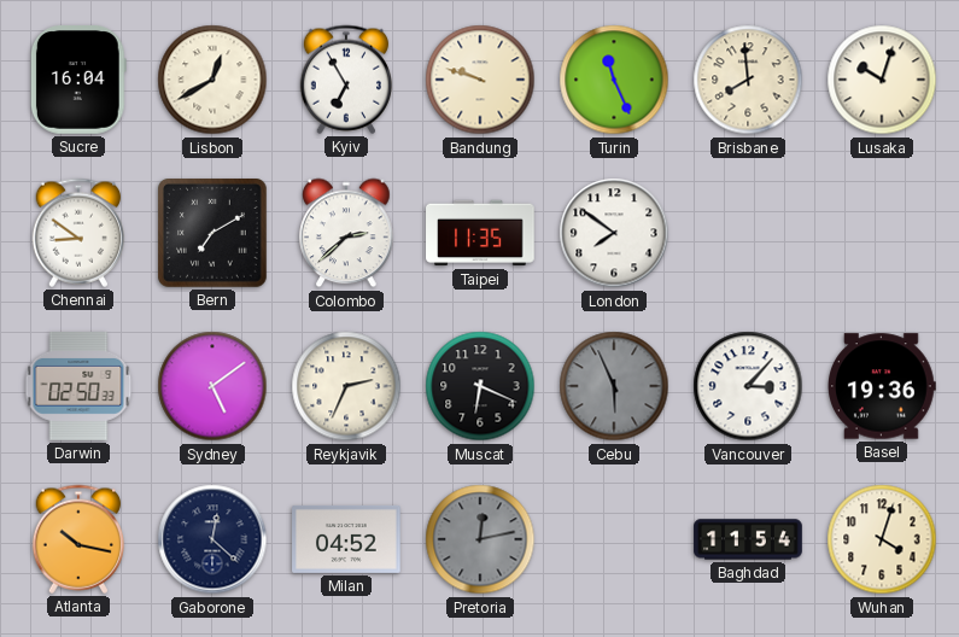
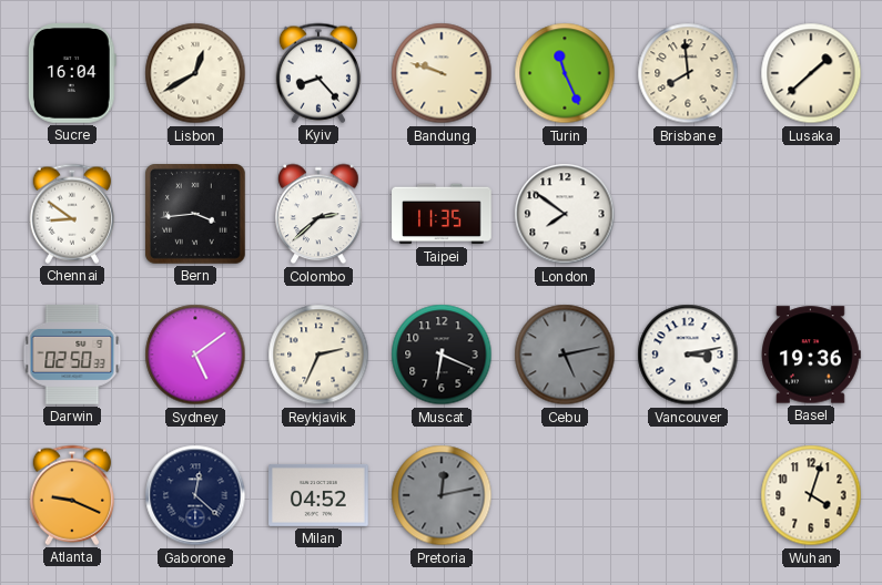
Kyiv: 6:55 -> 8:23 (317, 73)
Lusaka: 10:03 -> 1:38 (811, 73)
Bern: 7:10 -> 3:44 (196, 215)
Cebu: 5:56 -> 5:13 (565, 355)
Vancouver: 3:07 -> 3:13 (688, 355)
Atlanta: 10:17 -> 9:19 (71, 495)
Baghdad: 11:54 -> none (748, 539)
